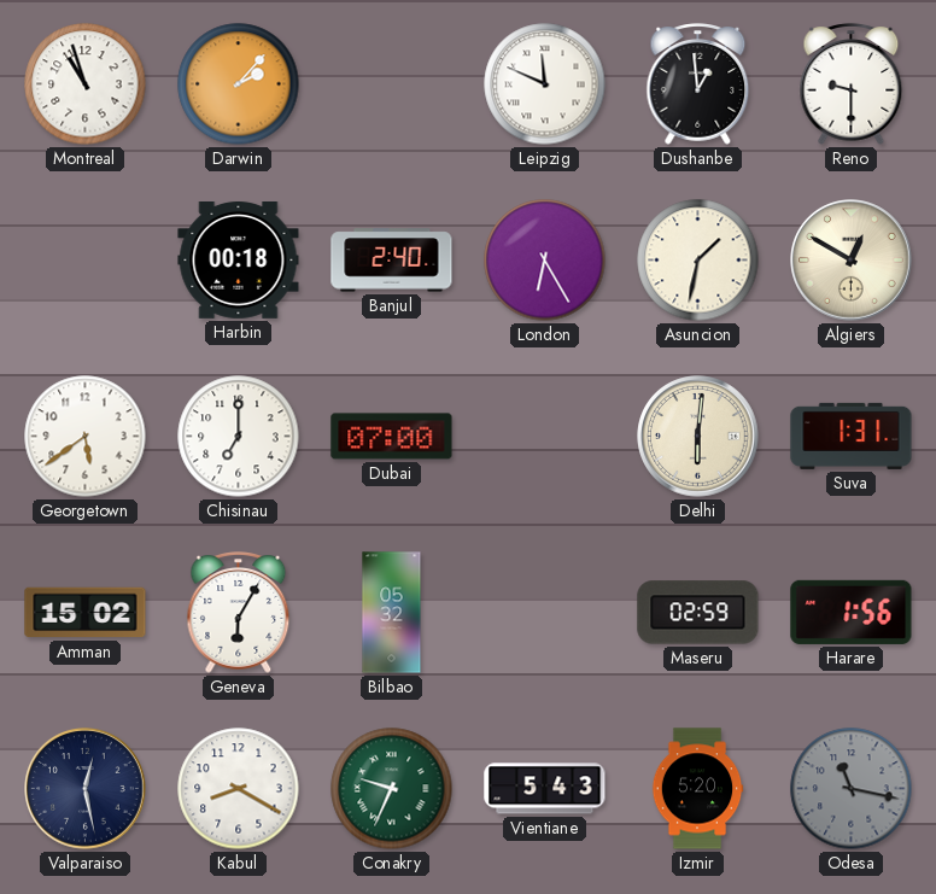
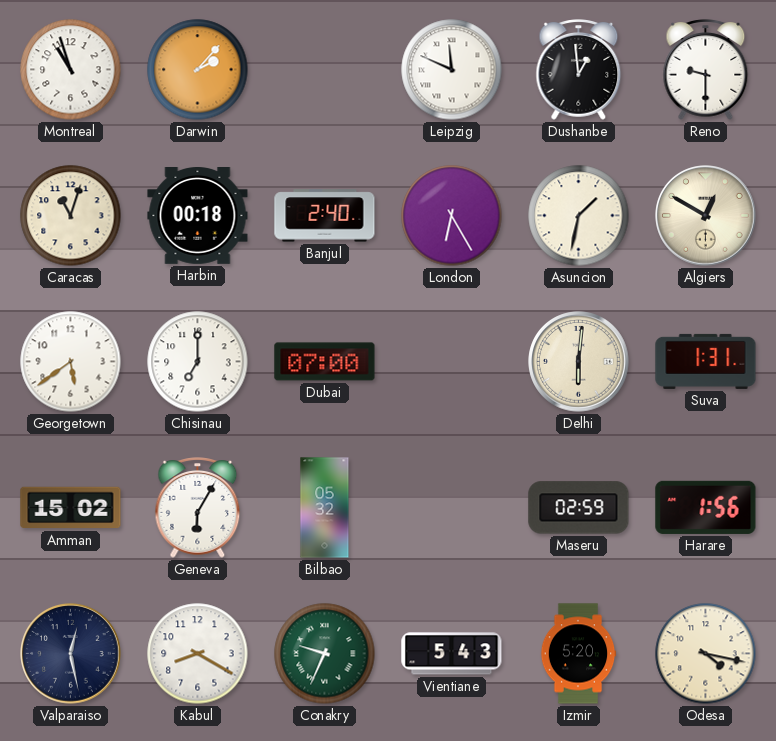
Caracas: none -> 11:03 (71, 216)
Odesa: 11:17 -> 4:17 (706, 654)
Odesa dial: grey -> cream (706, 654)
